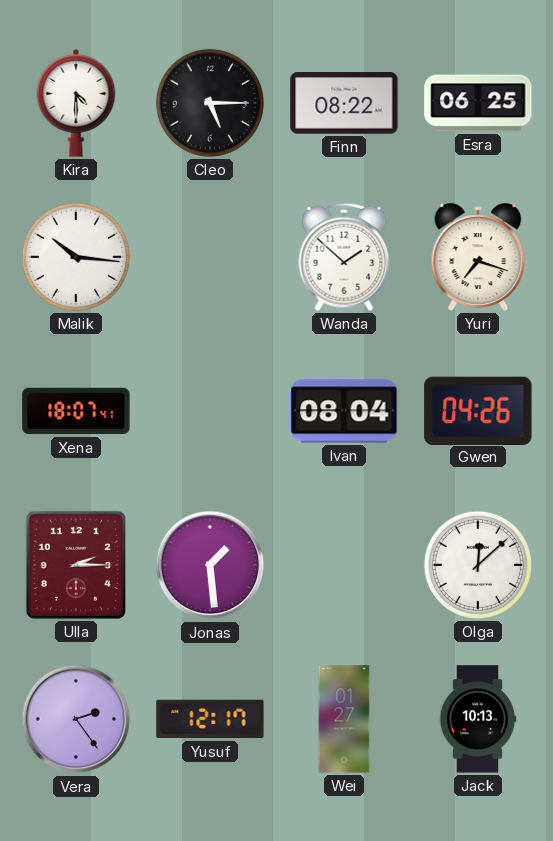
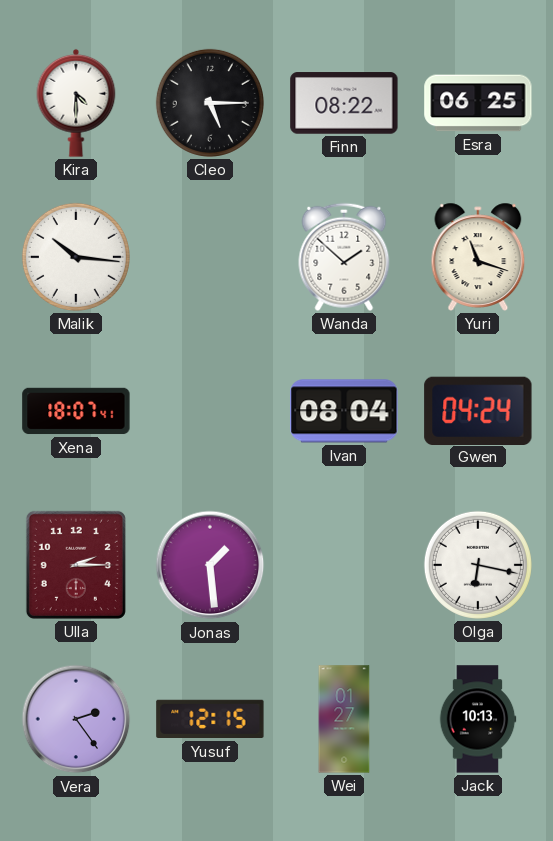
Yuri: 7:18 -> 11:18 (478, 257)
Gwen: 04:26 -> 04:24 (478, 410)
Olga: 12:08 -> 6:17 (478, 565)
Yusuf: 12:17 -> 12:15 (210, 719)
